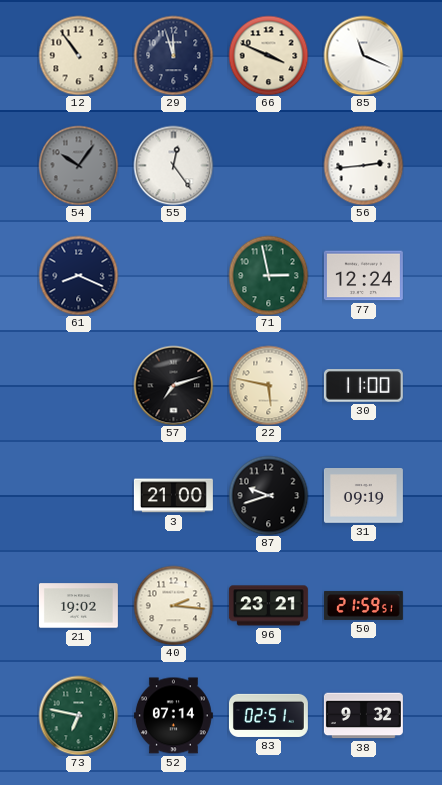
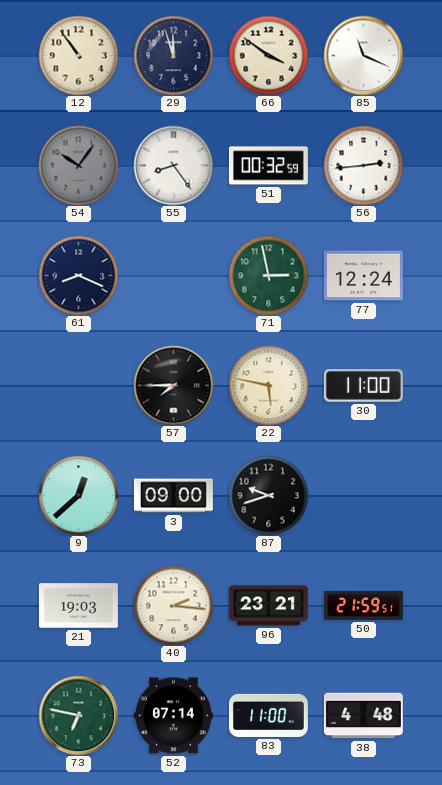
66: 3:49 -> 3:51 (268, 55)
55: 12:24 -> 8:24 (173, 165)
51: none -> 00:32 (268, 166)
57: 7:12 -> 7:45 (173, 385)
9: none -> 12:38 (78, 495)
3: 21:00 -> 09:00 (173, 496)
31: 09:19 -> none (363, 496)
21: 19:02 -> 19:03 (78, 606)
83: 02:51 -> 11:00 (268, 715)
38: 9:32 -> 4:48 (363, 716)
